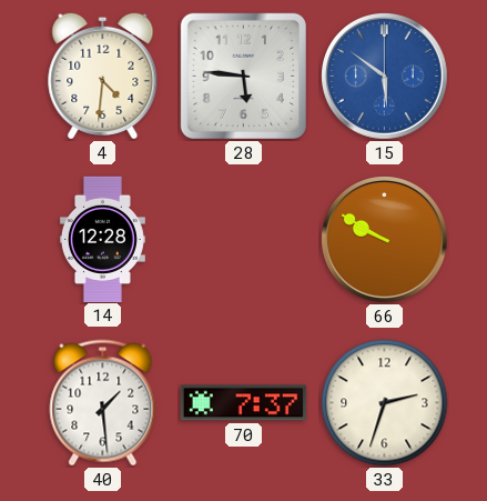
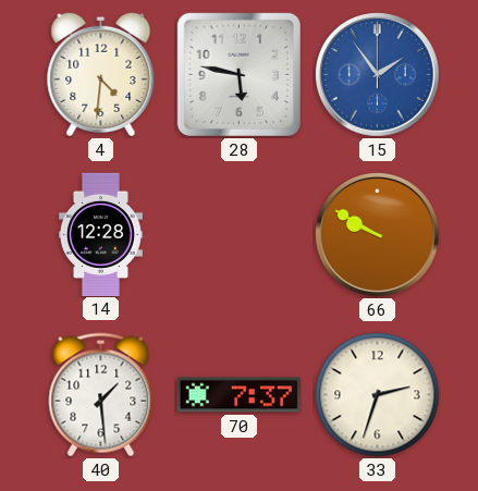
28: 5:46 -> 5:47 (238, 74)
15: 5:51 -> 1:54 (378, 75)
